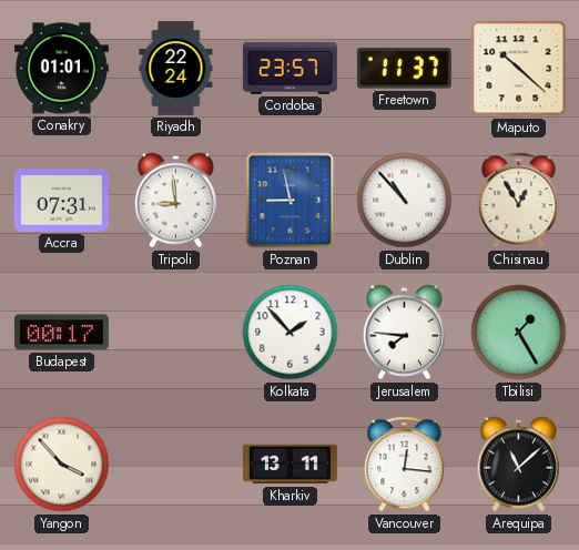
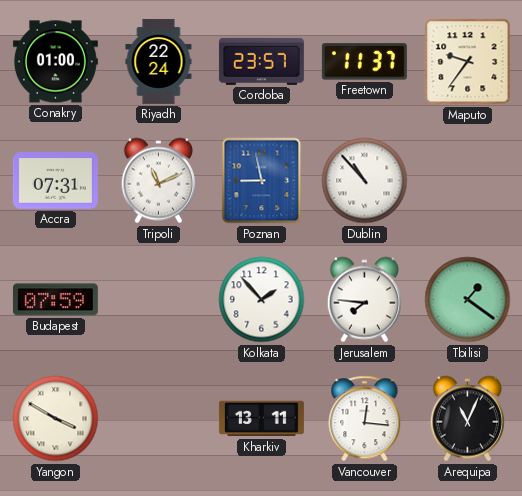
Conakry: 01:01 -> 01:00 (55, 62)
Maputo: 10:22 -> 9:36 (468, 62)
Tripoli: 8:59 -> 11:11 (158, 181)
Chisinau: 12:55 -> none (519, 201)
Budapest: 00:17 -> 07:59 (55, 300)
Tbilisi: 1:25 -> 1:21 (468, 300)
Yangon: 3:53 -> 3:50 (56, 419)
Arequipa: 11:08 -> 11:04 (467, 419)
